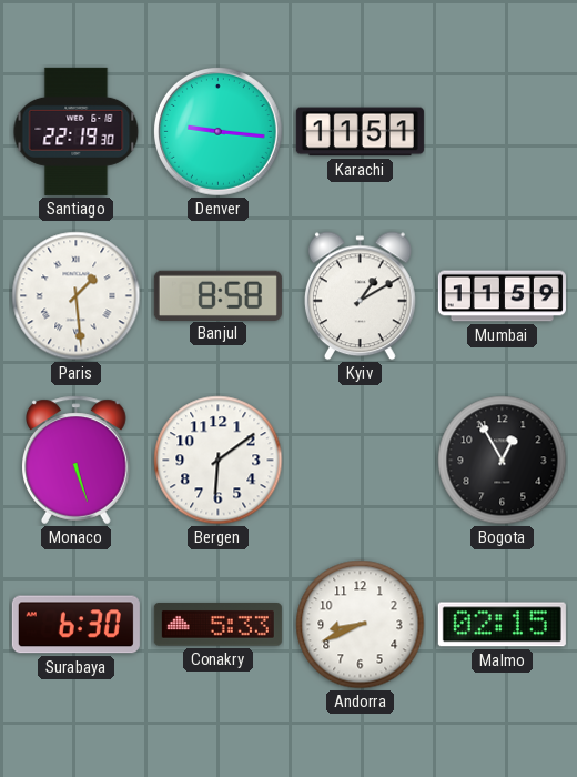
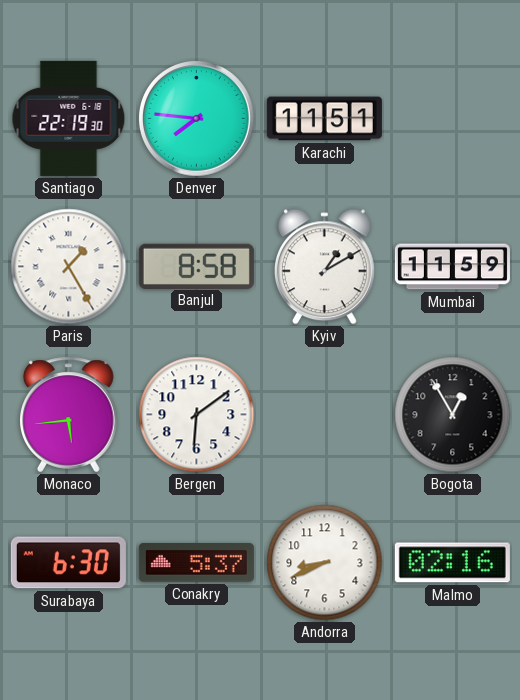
Denver: 9:16 -> 7:46 (196, 118)
Paris: 1:29 -> 1:25 (69, 267)
Monaco: 5:27 -> 5:44 (69, 415)
Conakry: 5:33 -> 5:37 (196, 563)
Malmo: 02:15 -> 02:16 (452, 563)
